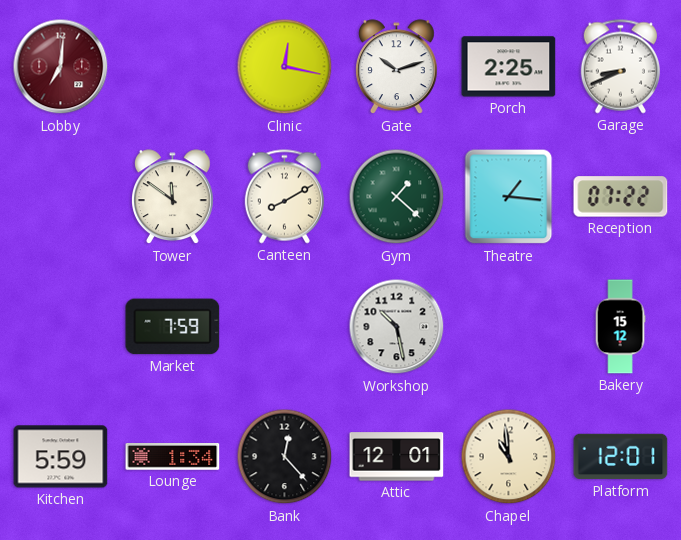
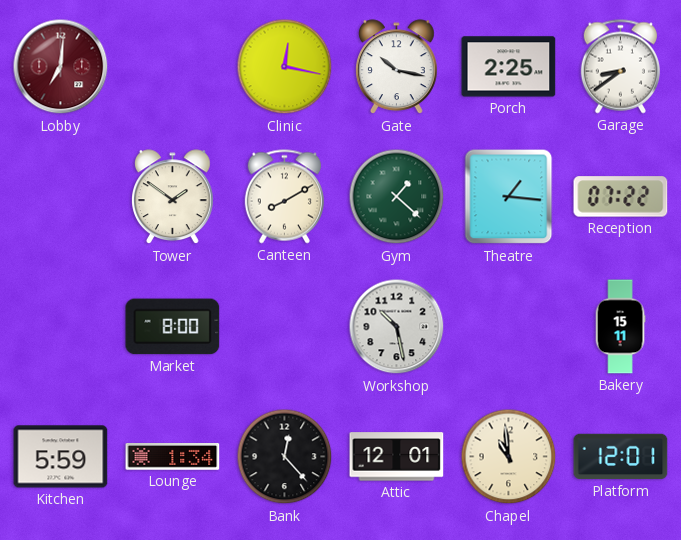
Gate: 10:12 -> 10:17 (397, 67)
Garage: 8:41 -> 8:39 (620, 67)
Tower: 11:51 -> 1:51 (173, 197)
Market: 7:59 -> 8:00 (173, 327)
Bakery: 15:12 -> 15:11 (620, 327)
